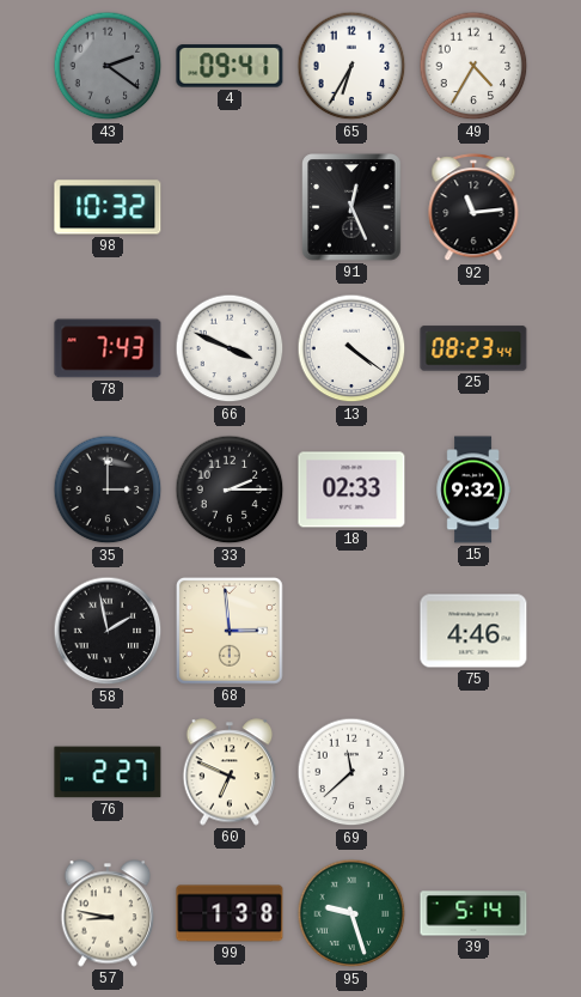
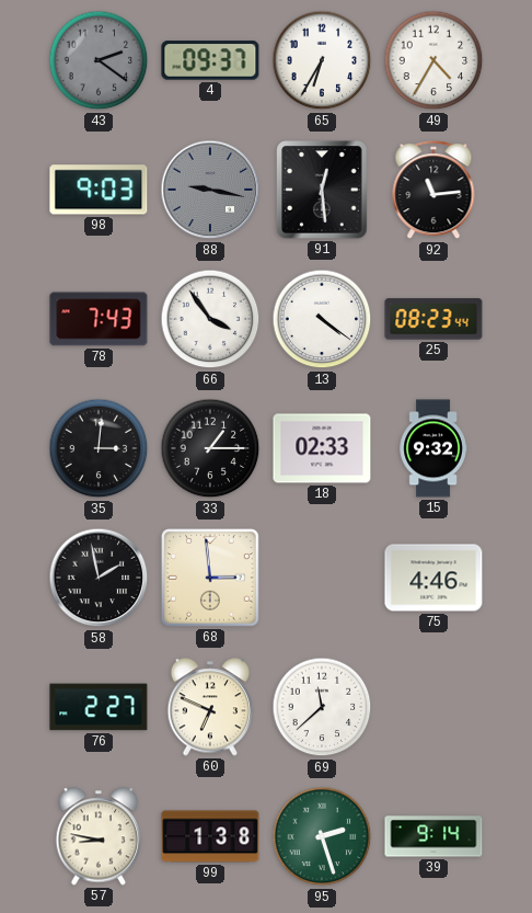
4: 09:41 -> 09:37 (210, 60)
98: 10:32 -> 9:03 (99, 190)
88: none -> 9:17 (210, 190)
91: 12:26 -> 12:29 (322, 190)
66: 3:49 -> 3:54 (210, 319)
35: 3:00 -> 3:01 (99, 448)
33: 2:15 -> 1:15 (210, 448)
95: 9:27 -> 2:27 (322, 836)
39: 5:14 -> 9:14 (433, 836)
